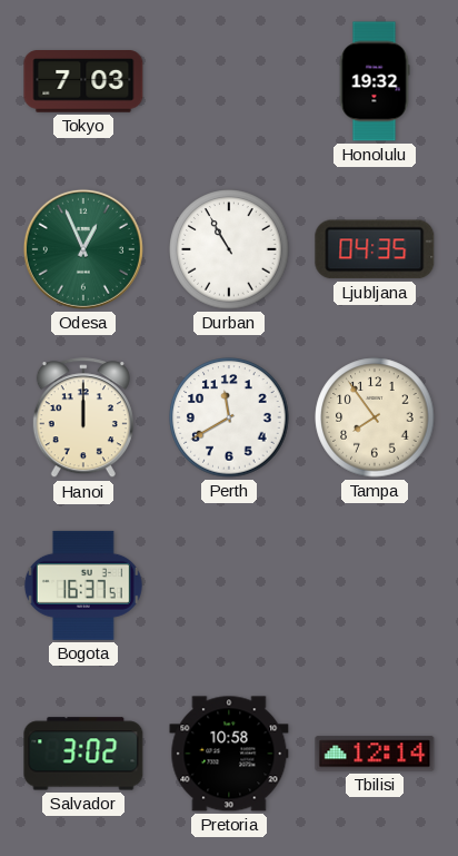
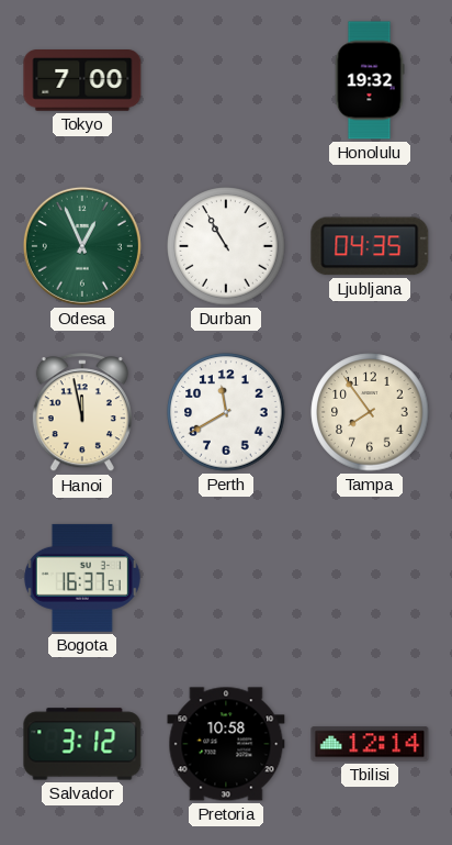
Tokyo: 7:03 -> 7:00 (82, 81)
Hanoi: 12:00 -> 11:58 (82, 413)
Salvador: 3:02 -> 3:12 (82, 744)
